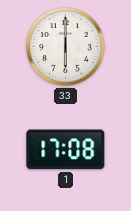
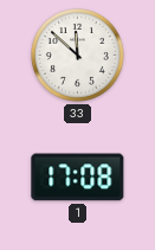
33: 6:00 -> 11:52 (78, 56)
